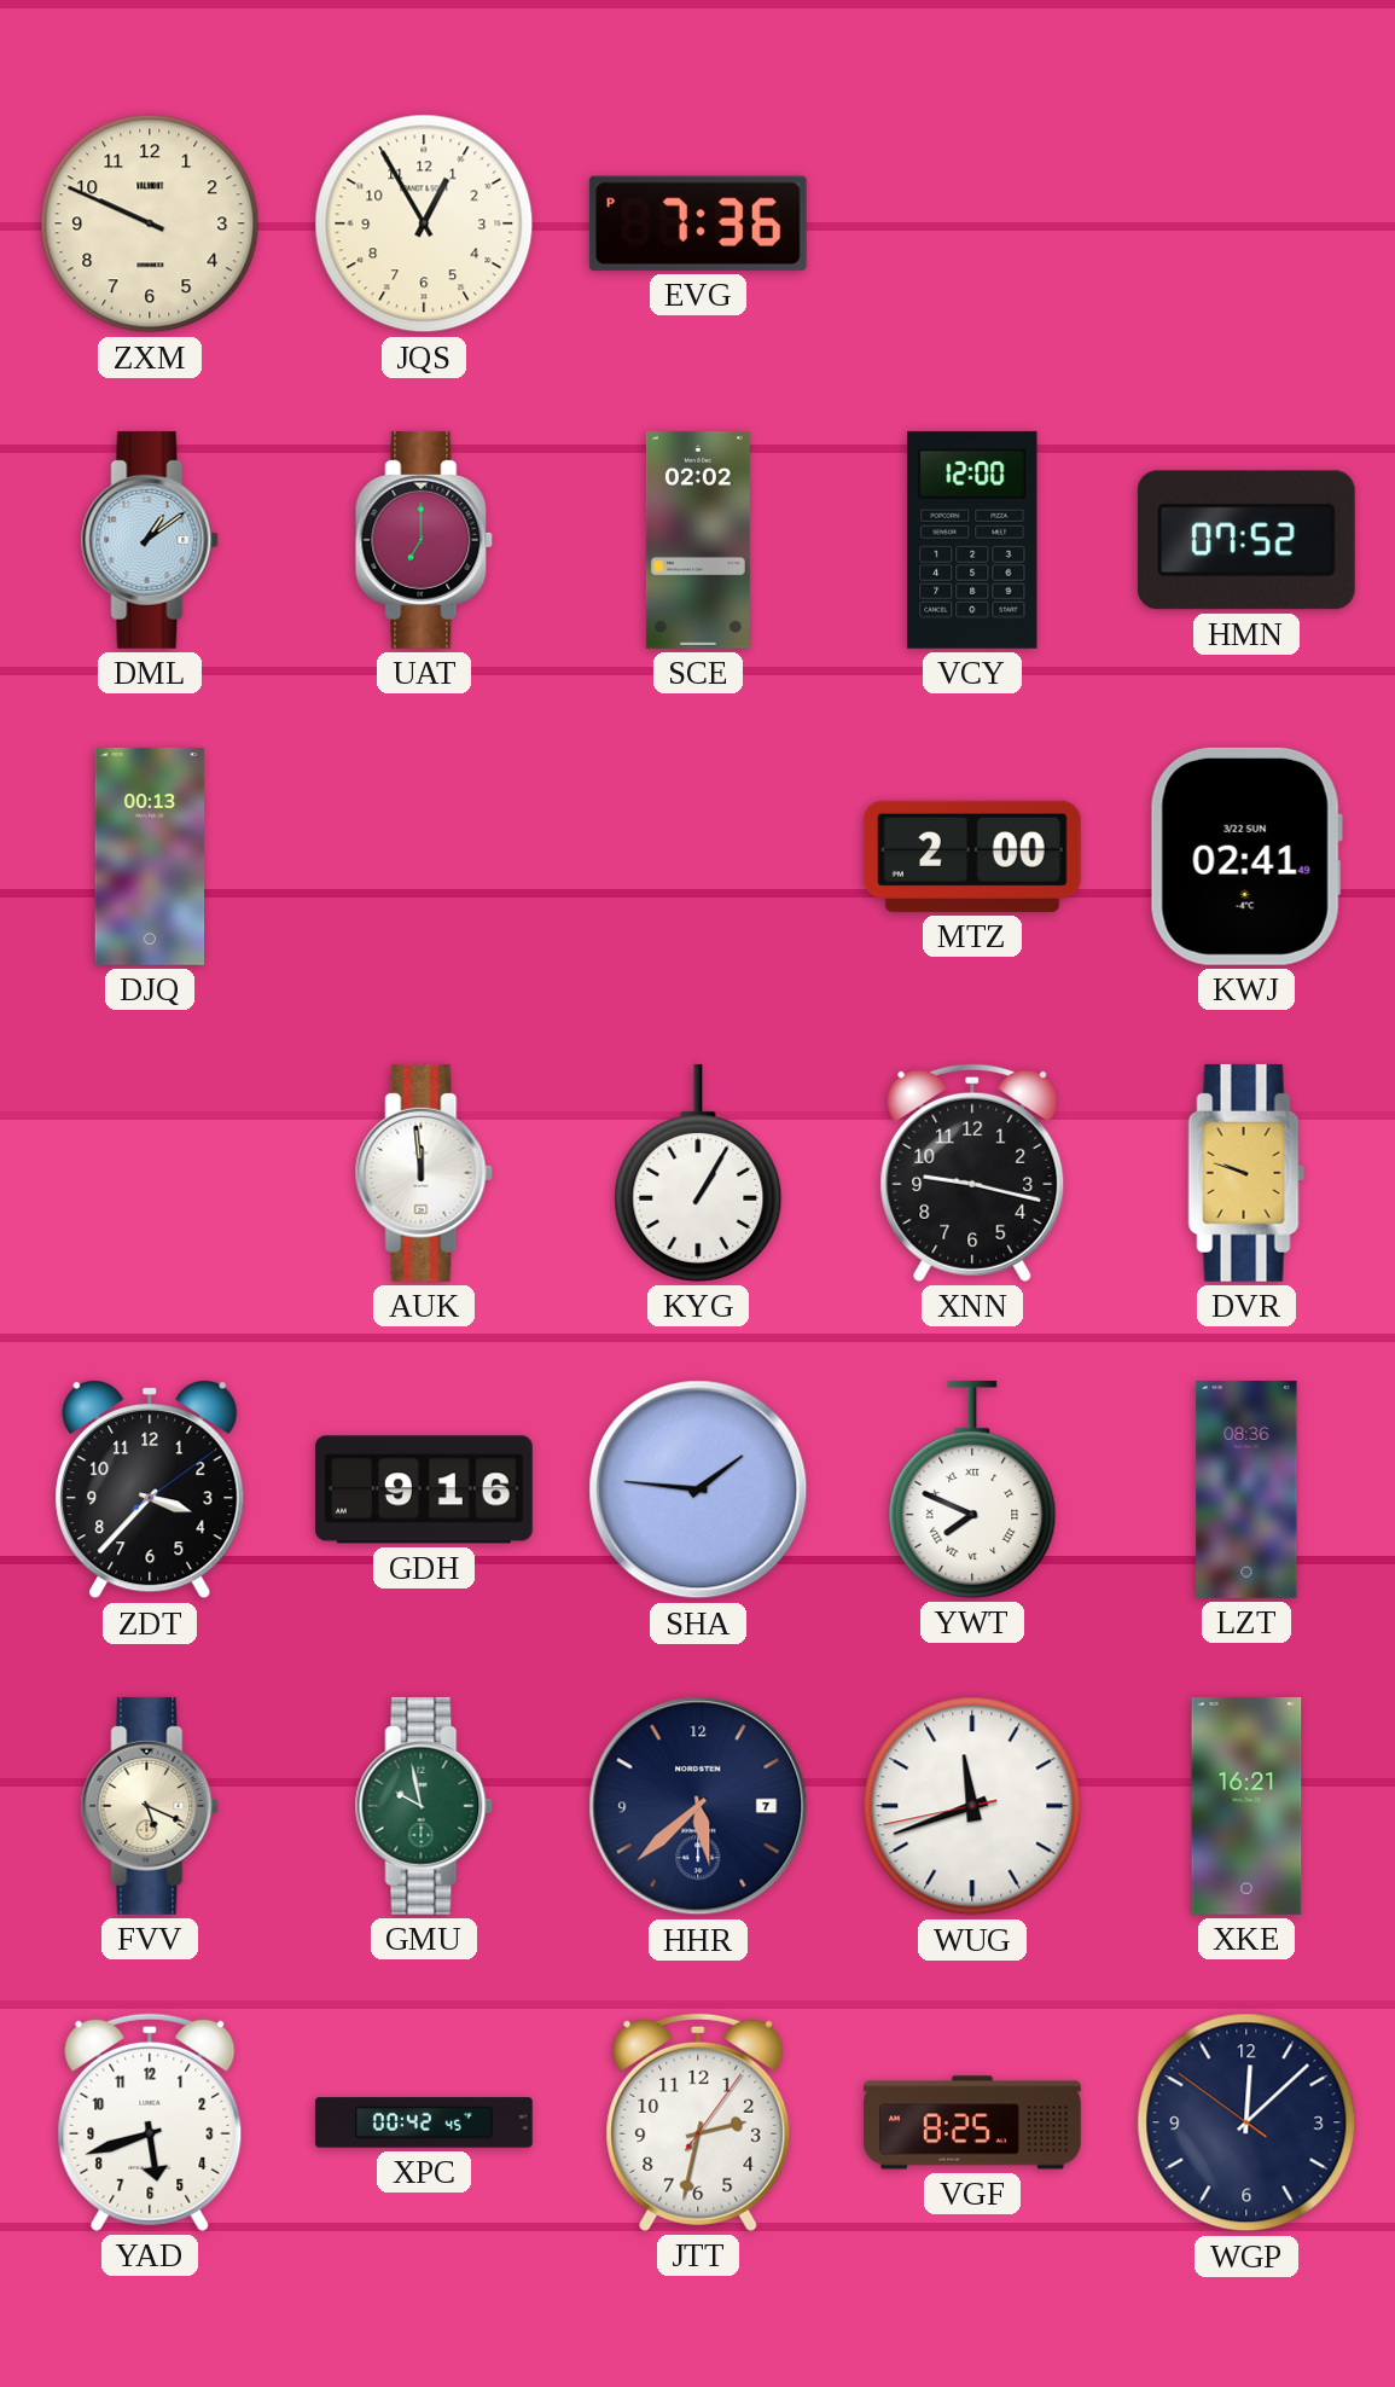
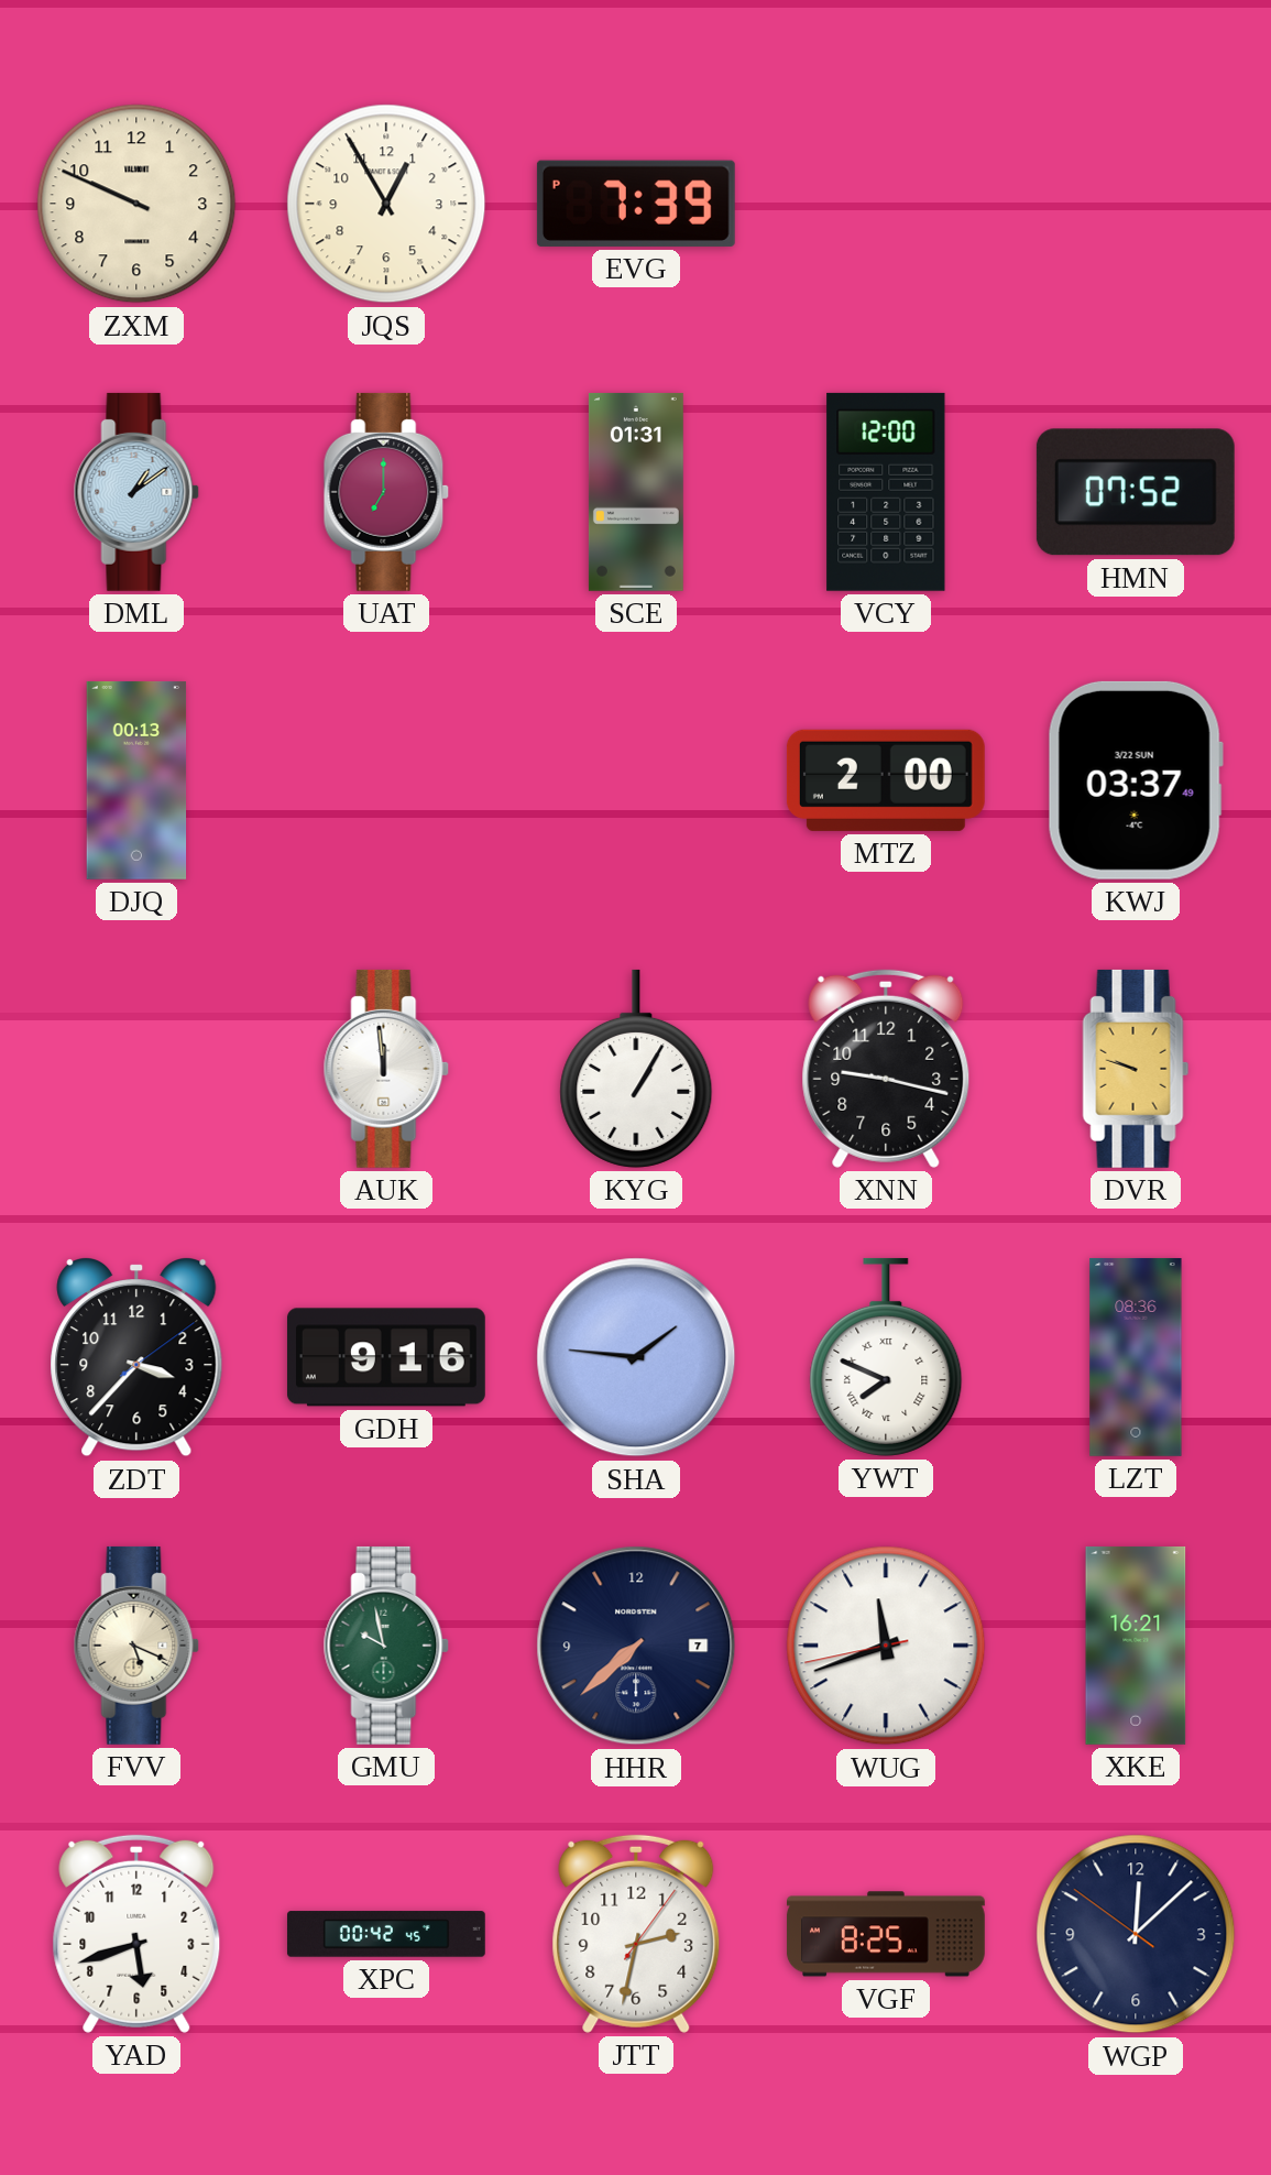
EVG: 7:36 -> 7:39 (636, 204)
SCE: 02:02 -> 01:31 (636, 492)
KWJ: 02:41 -> 03:37 (1136, 780)
HHR: 5:38 -> 7:38 (636, 1646)
